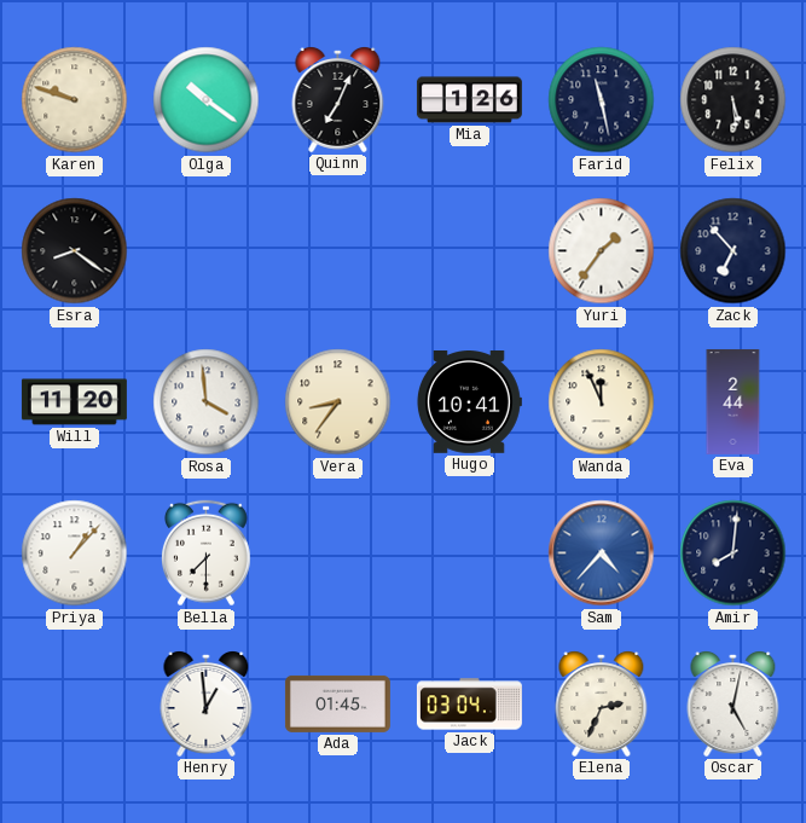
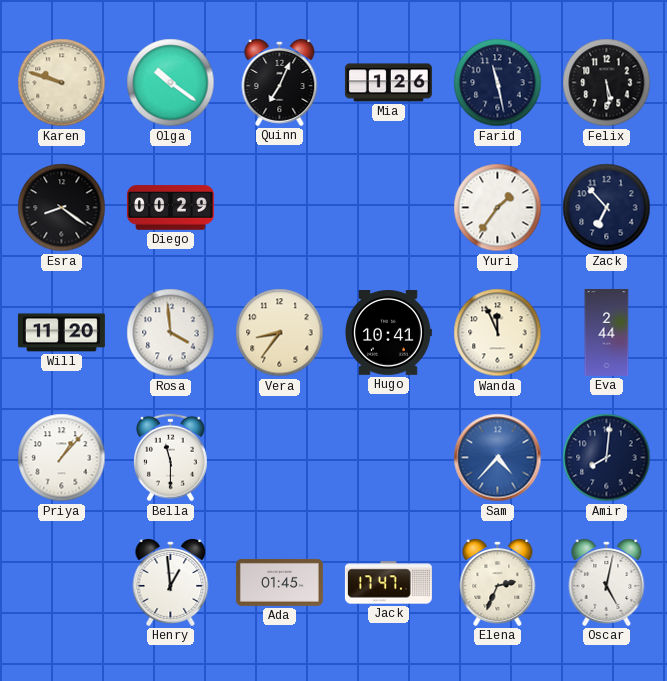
Diego: none -> 00:29 (170, 208)
Bella: 7:30 -> 11:30 (171, 458)
Jack: 03:04 -> 17:47 (388, 583)
